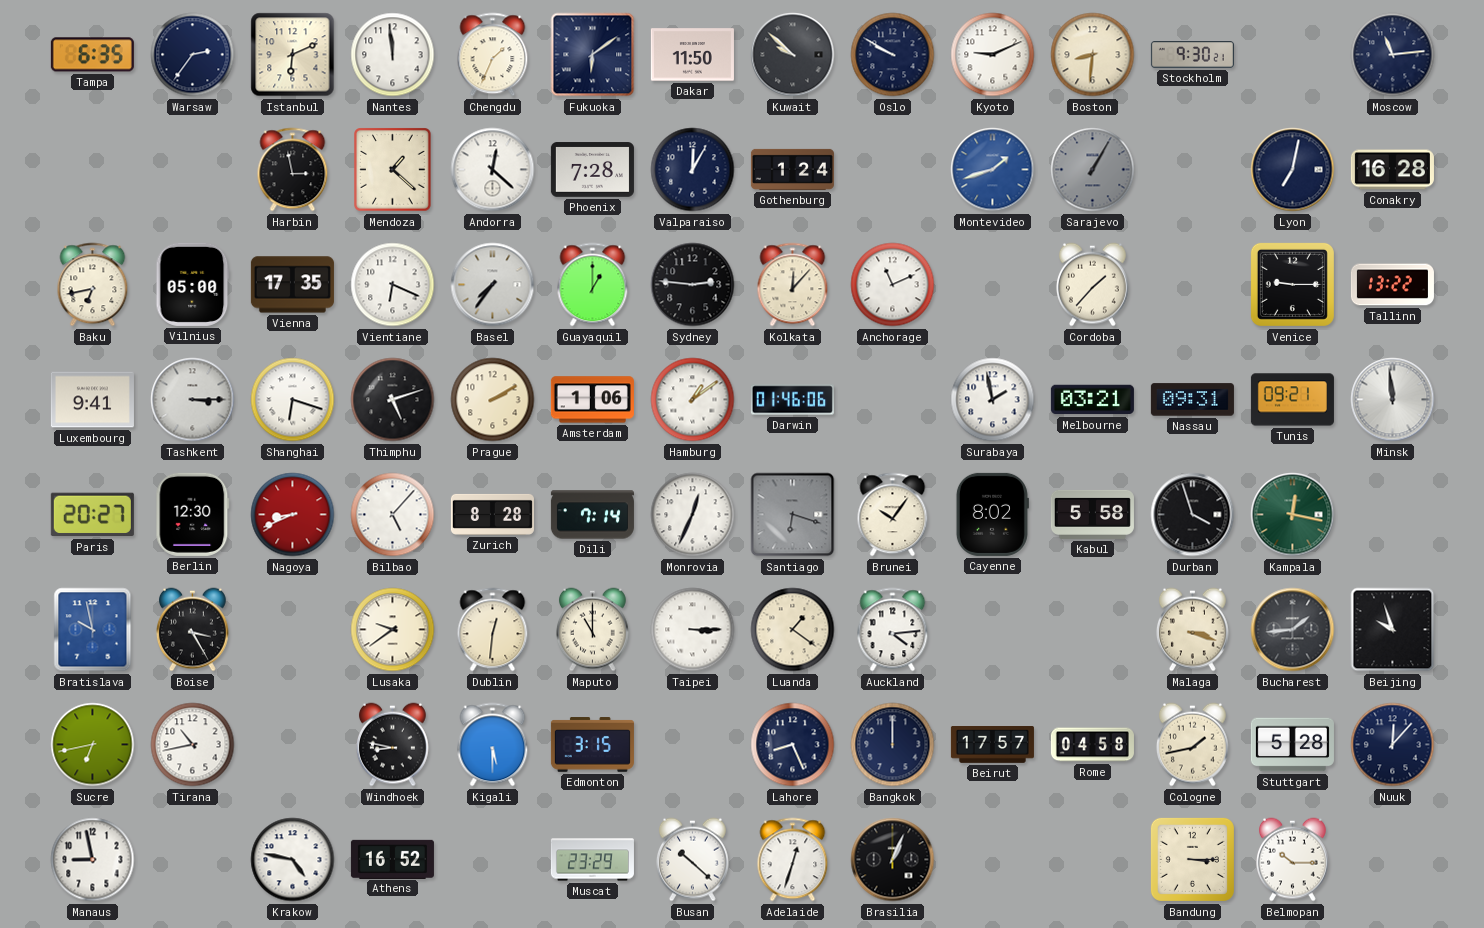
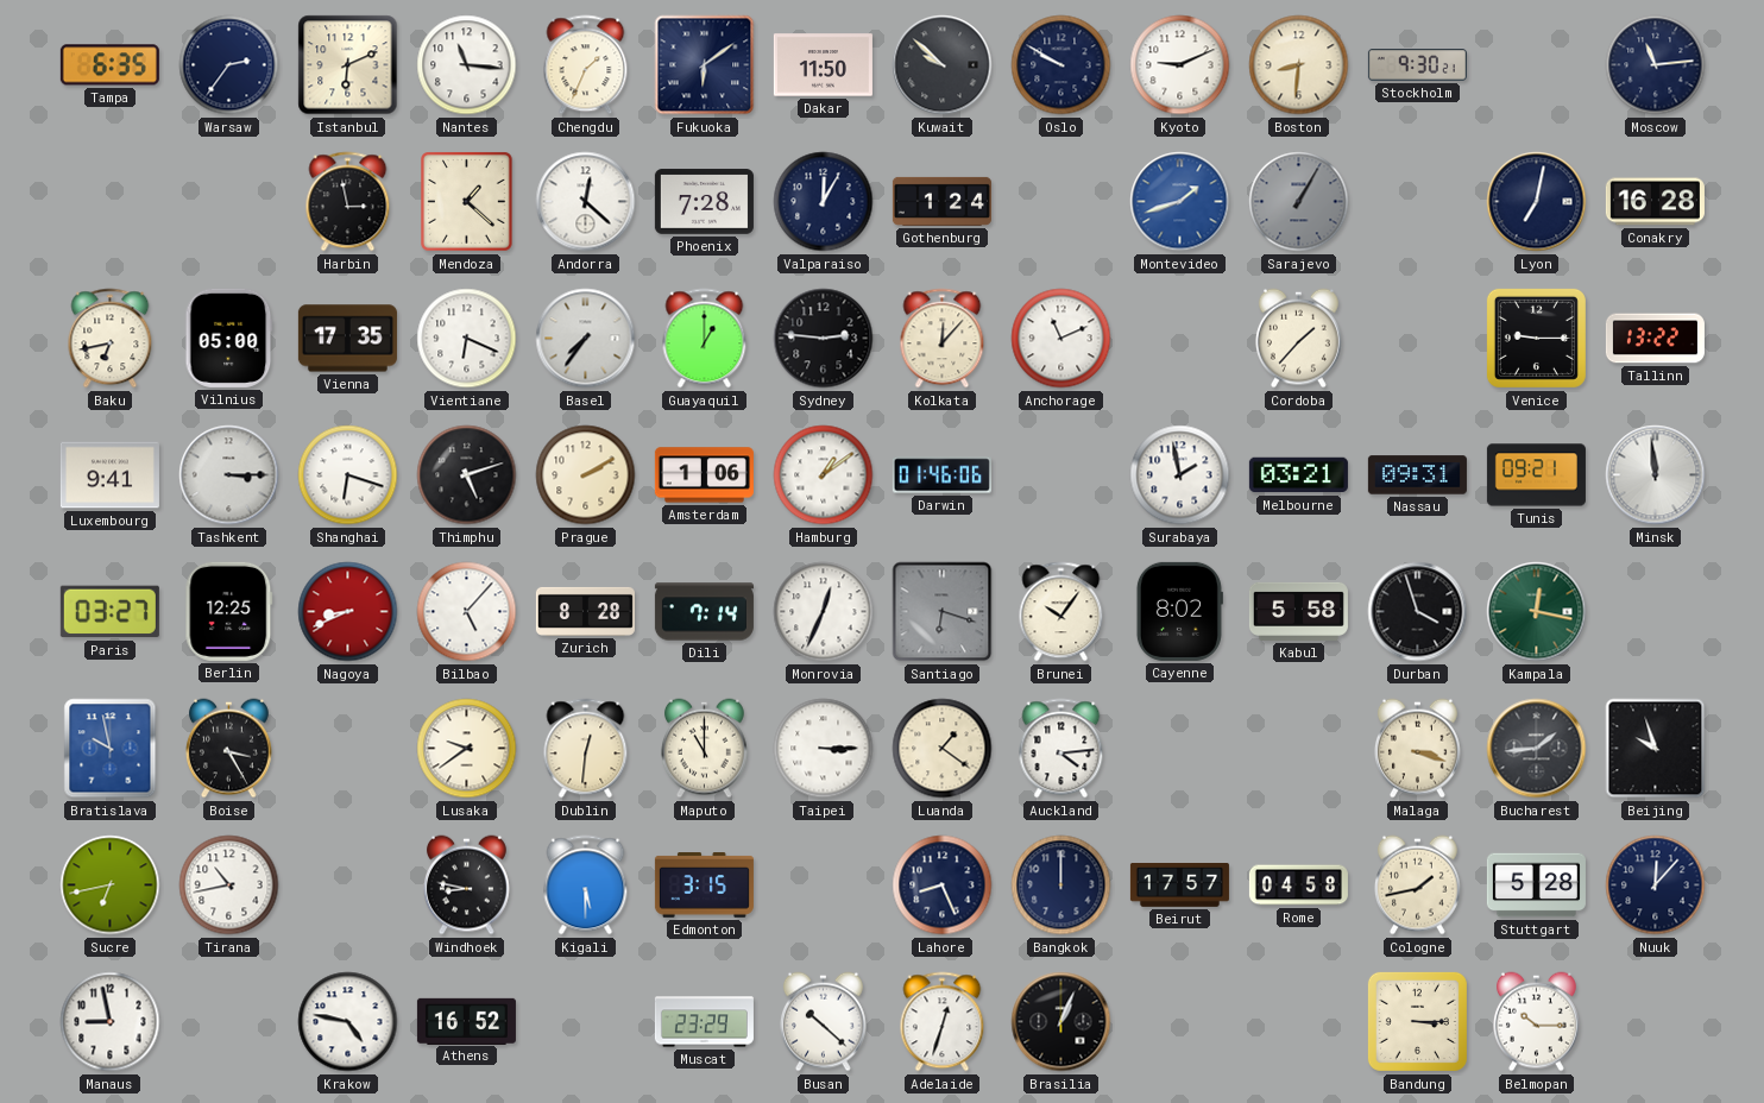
Nantes: 11:59 -> 11:16 (467, 65)
Paris: 20:27 -> 03:27 (109, 612)
Berlin: 12:30 -> 12:25 (229, 611)
